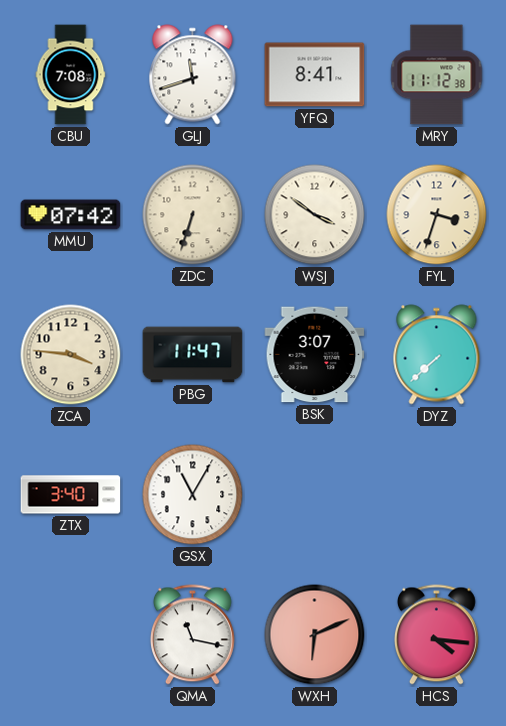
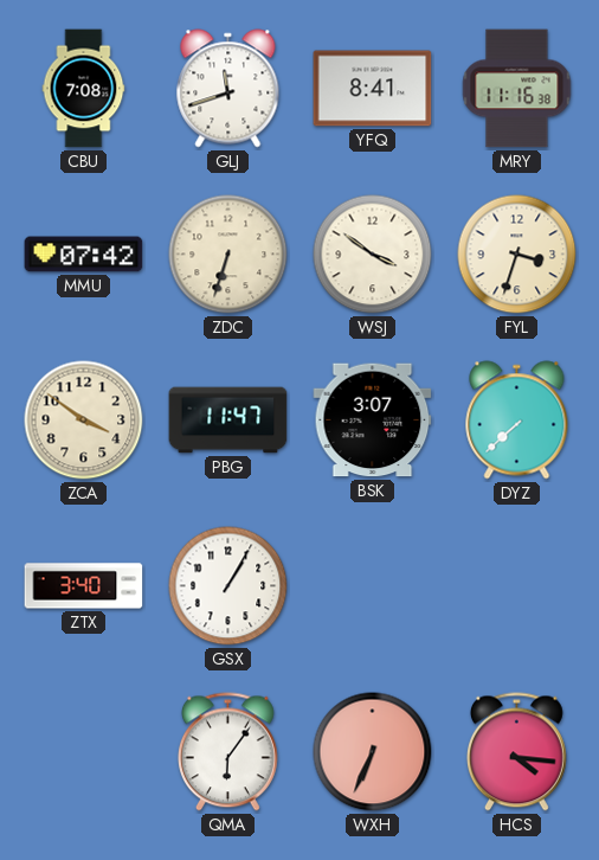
MRY: 11:12 -> 11:16 (517, 89)
ZCA: 3:46 -> 3:51 (84, 421)
GSX: 11:05 -> 1:05 (228, 586)
QMA: 11:17 -> 6:06 (227, 752)
WXH: 6:11 -> 6:34 (373, 752)
